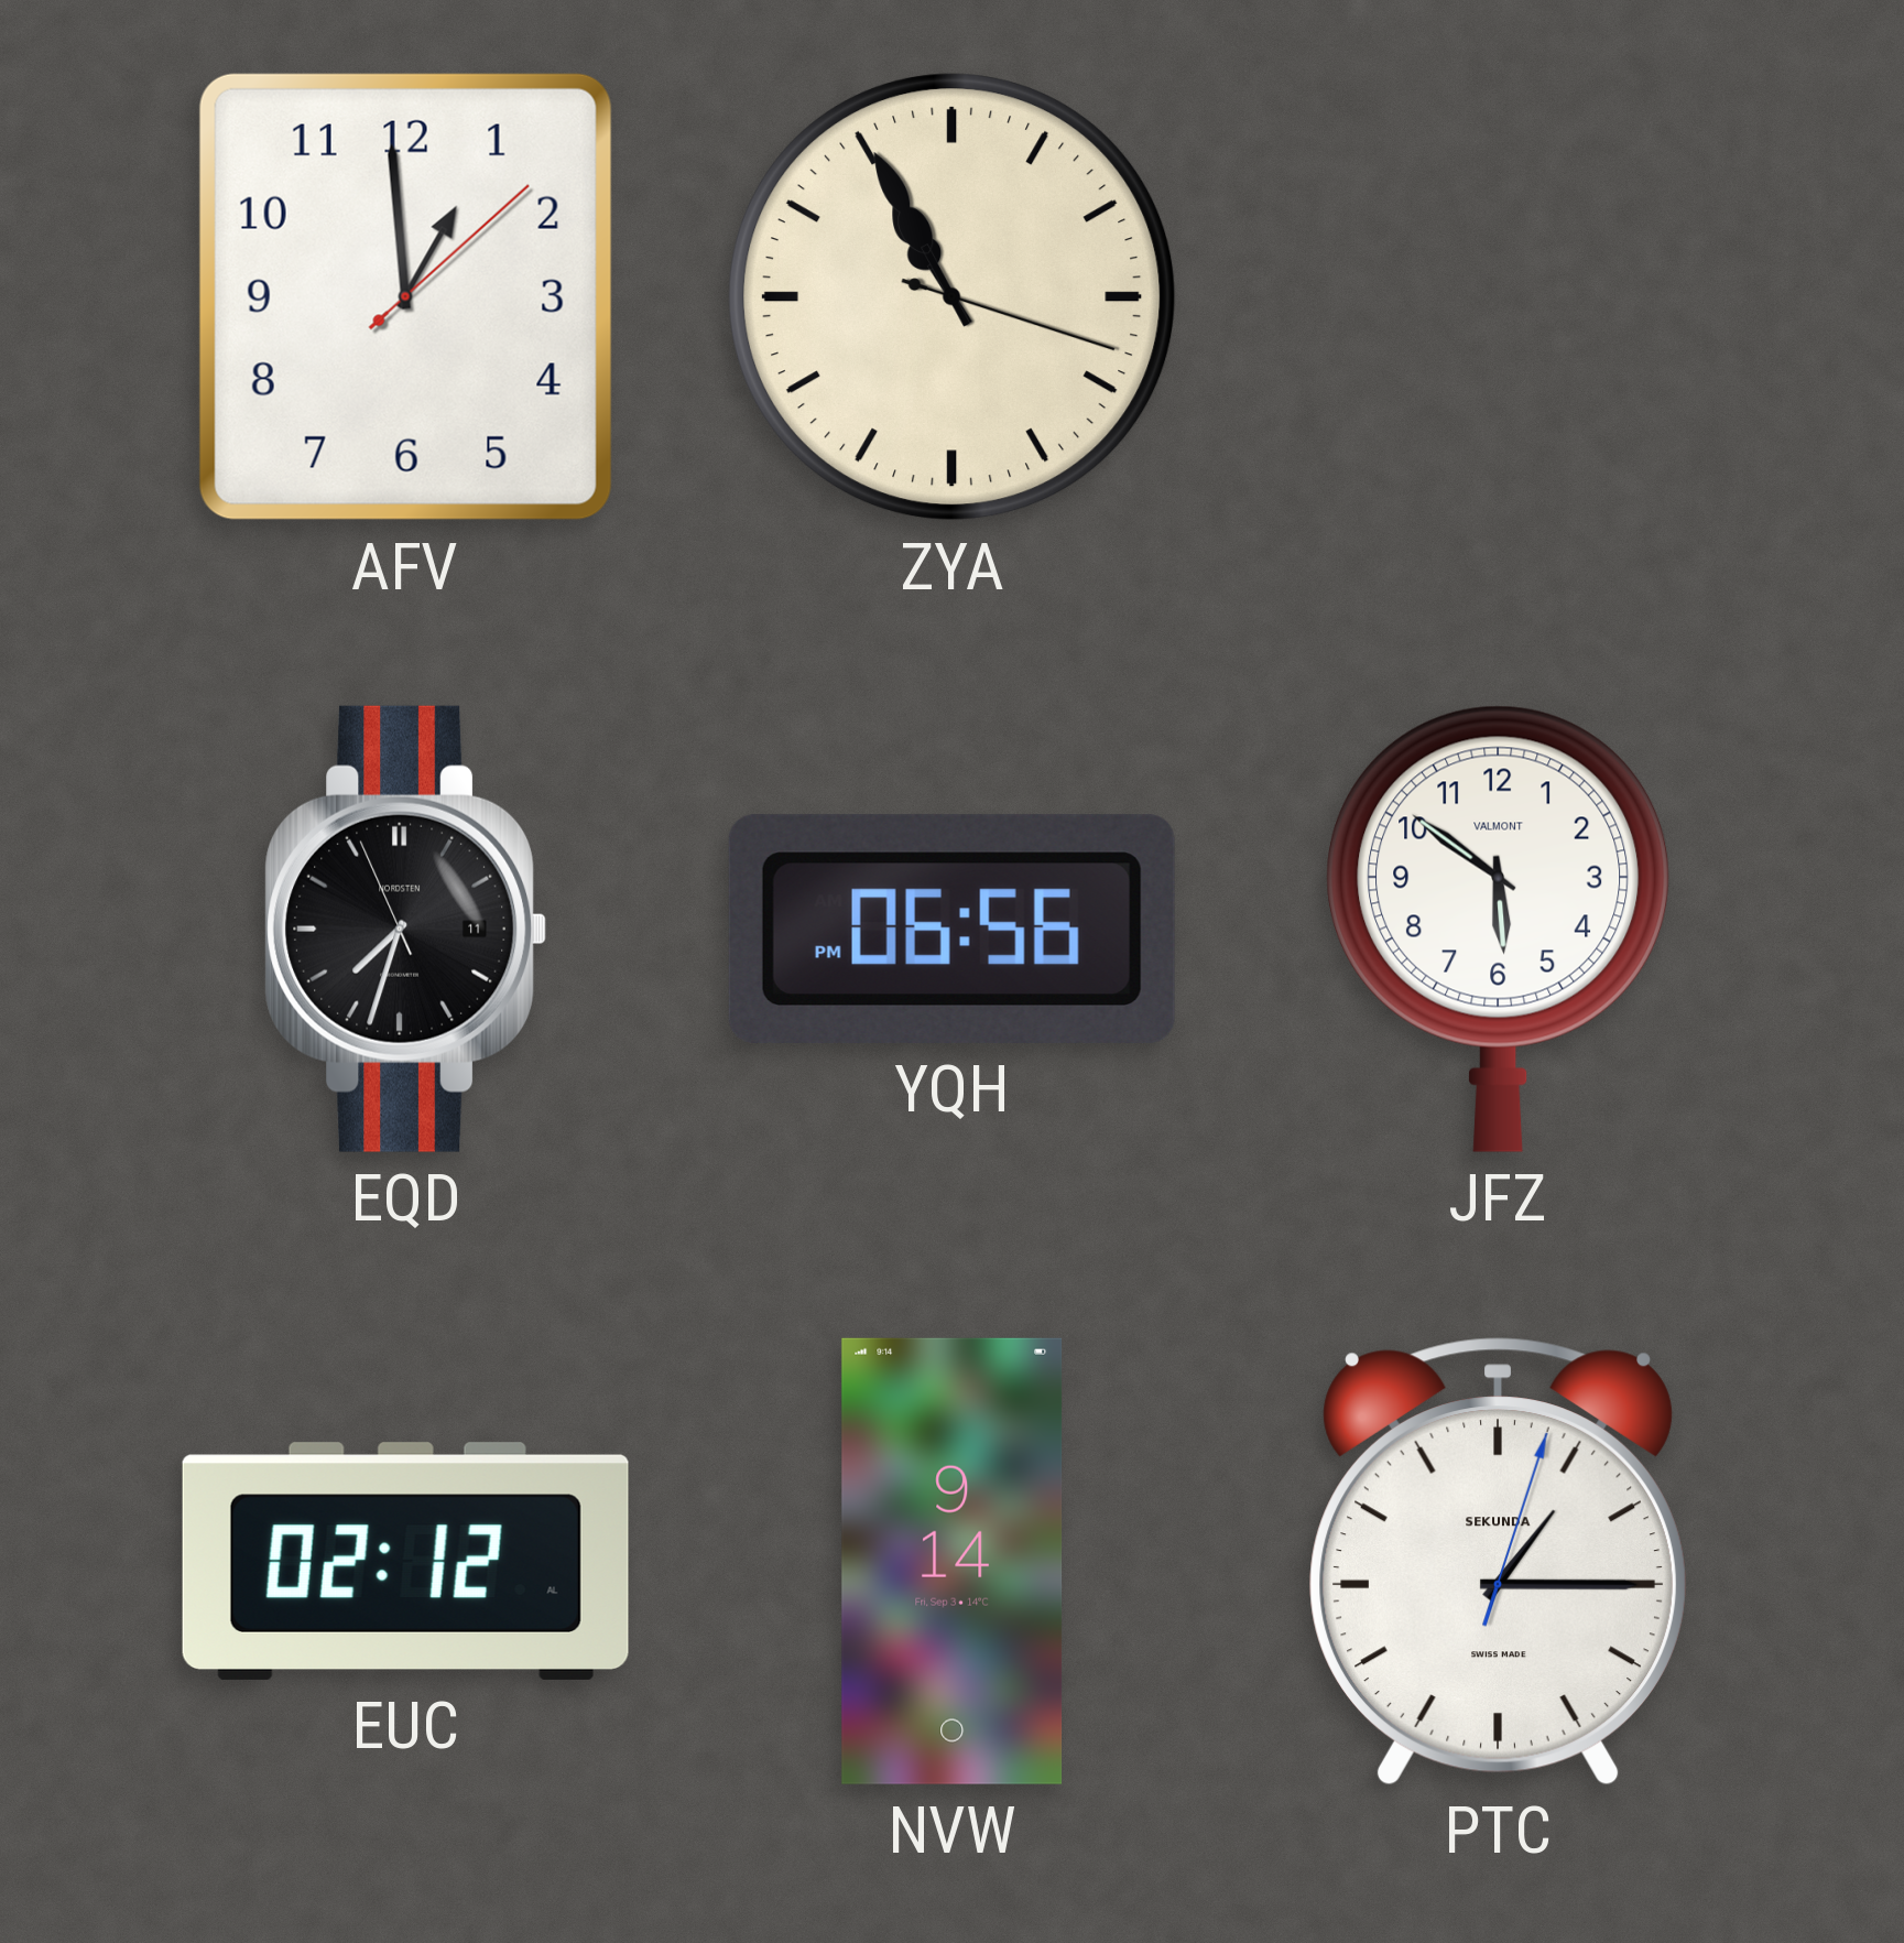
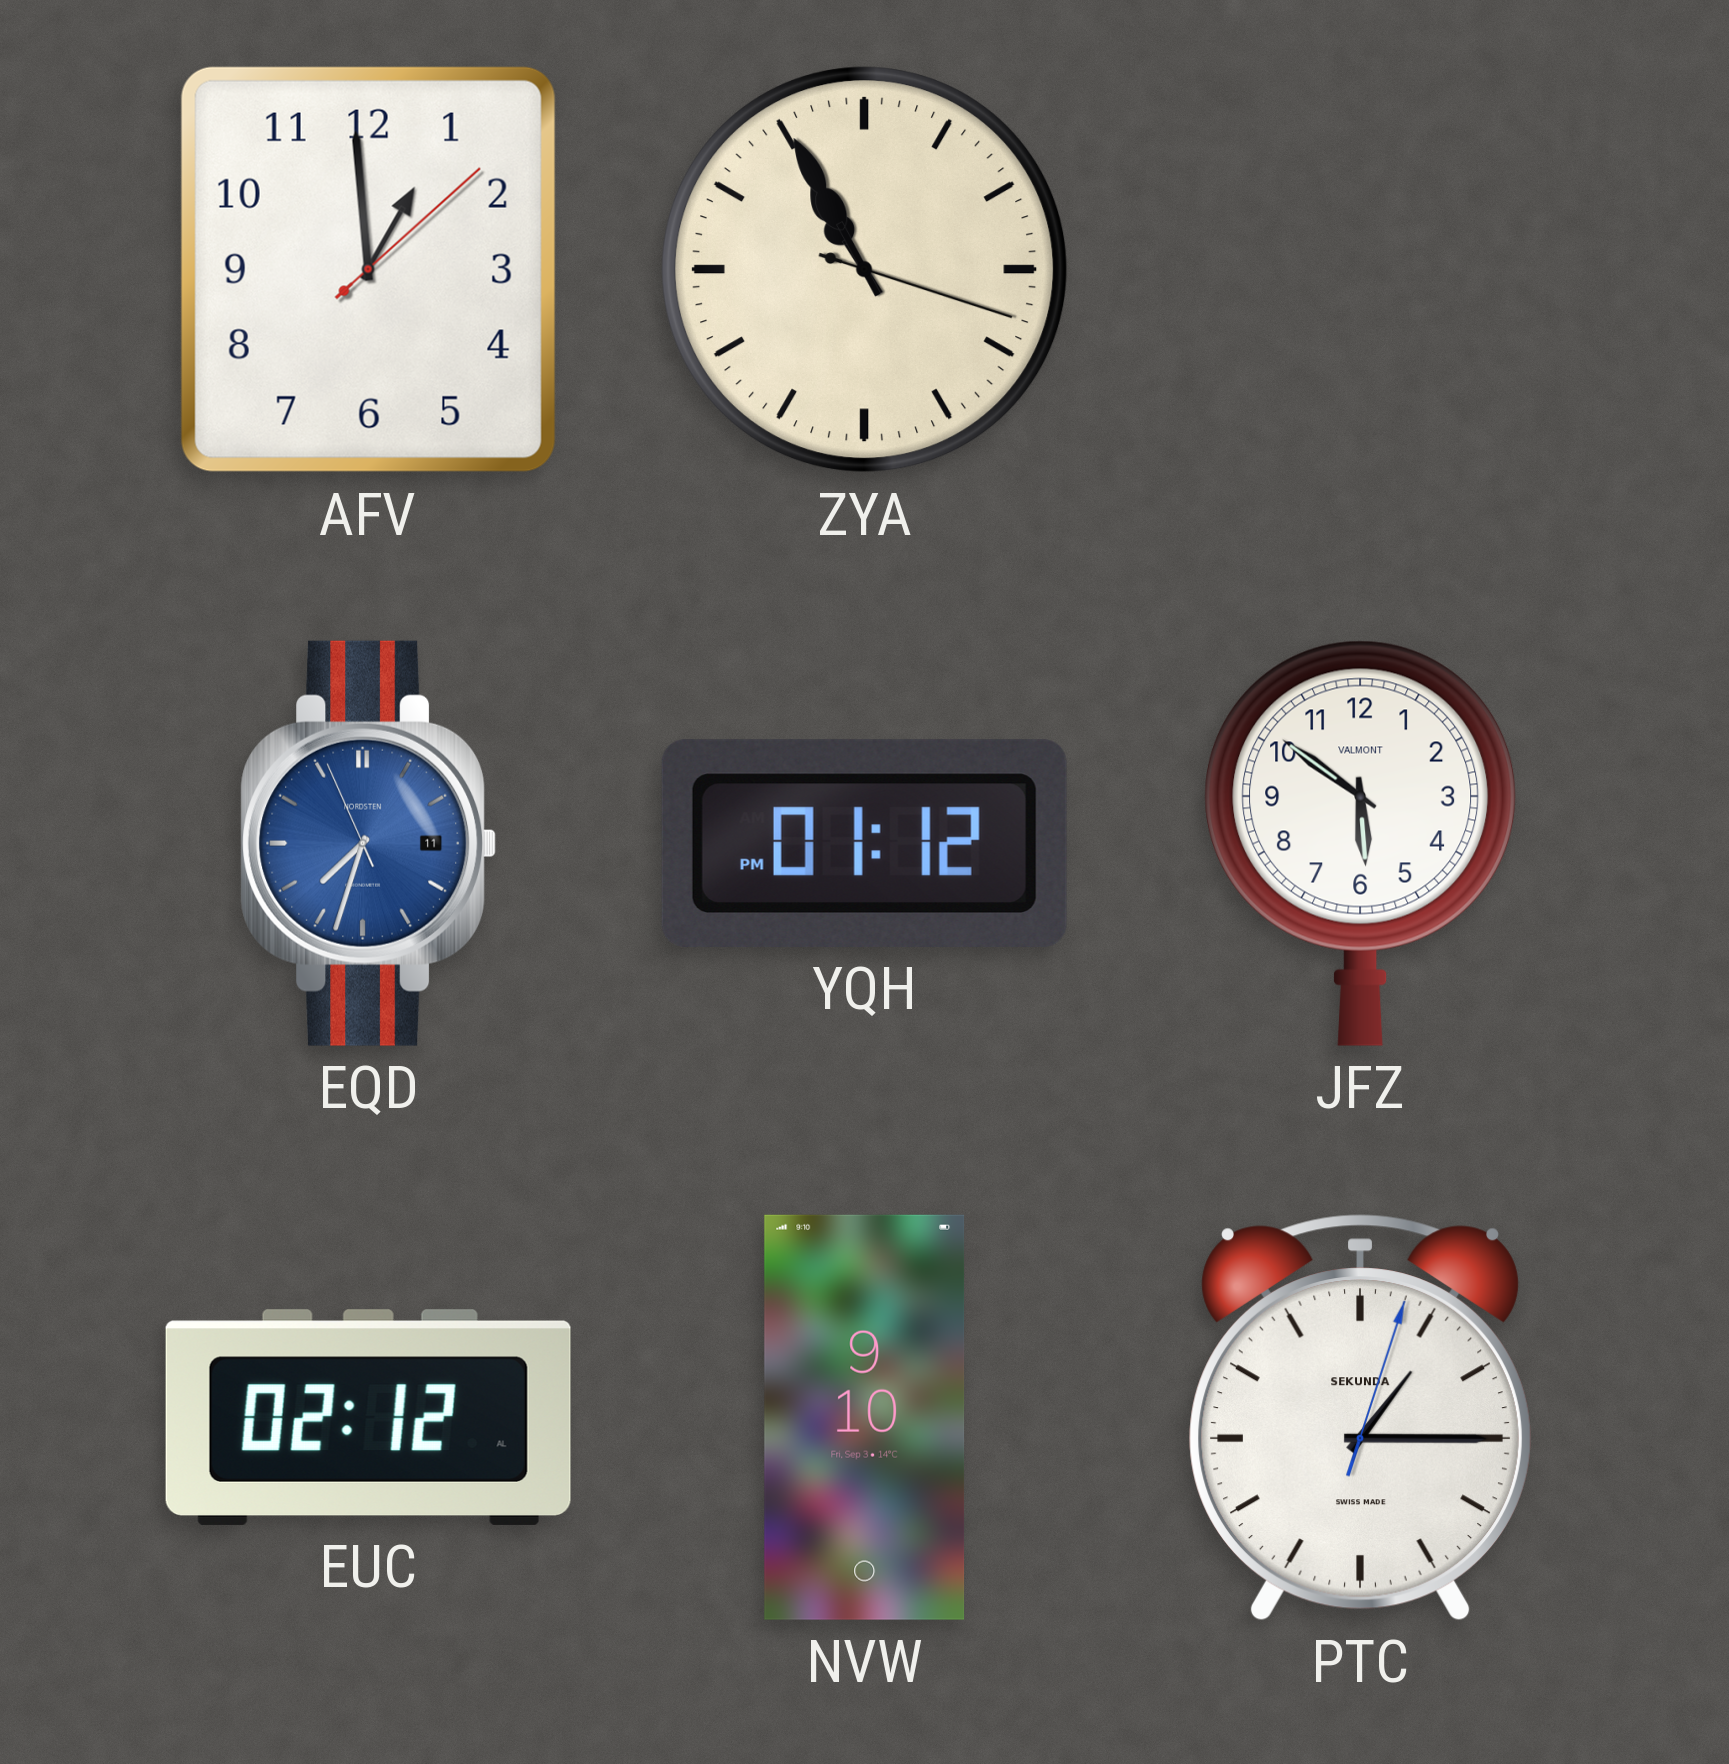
EQD dial: black -> blue (369, 843)
YQH: 06:56 -> 01:12 (864, 843)
NVW: 9:14 -> 9:10 (865, 1417)
